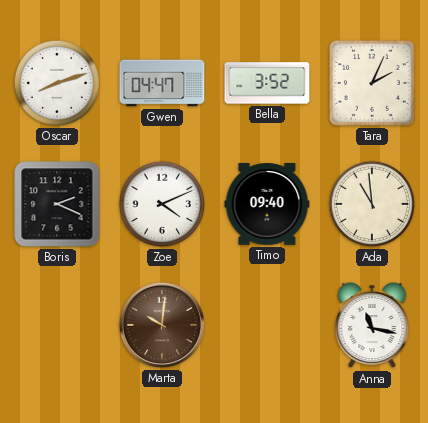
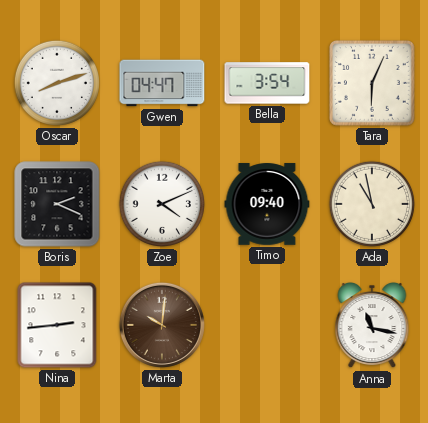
Bella: 3:52 -> 3:54 (267, 83)
Tara: 2:04 -> 6:04 (373, 84)
Ada: 10:59 -> 10:58 (372, 204)
Nina: none -> 2:44 (57, 325)
